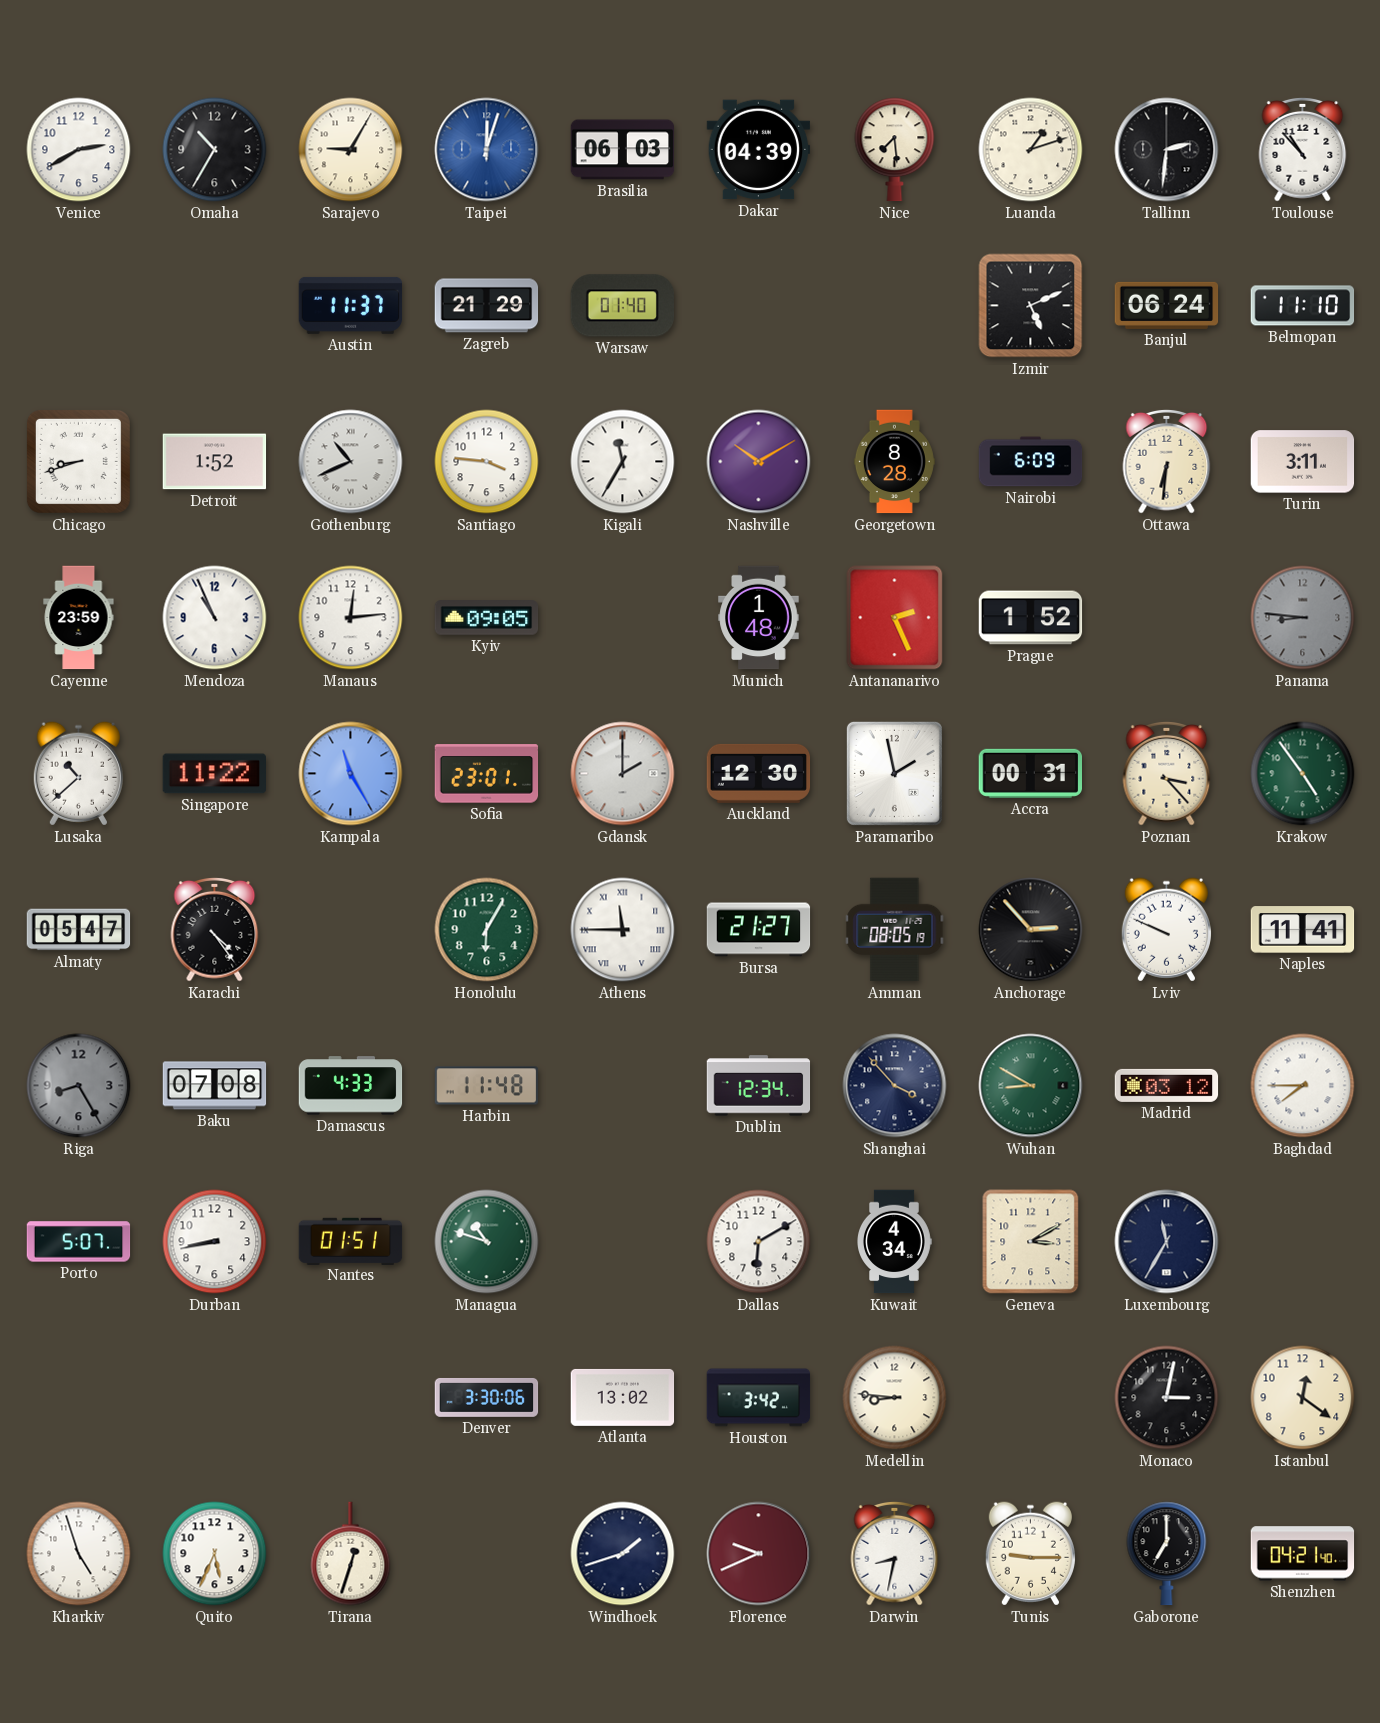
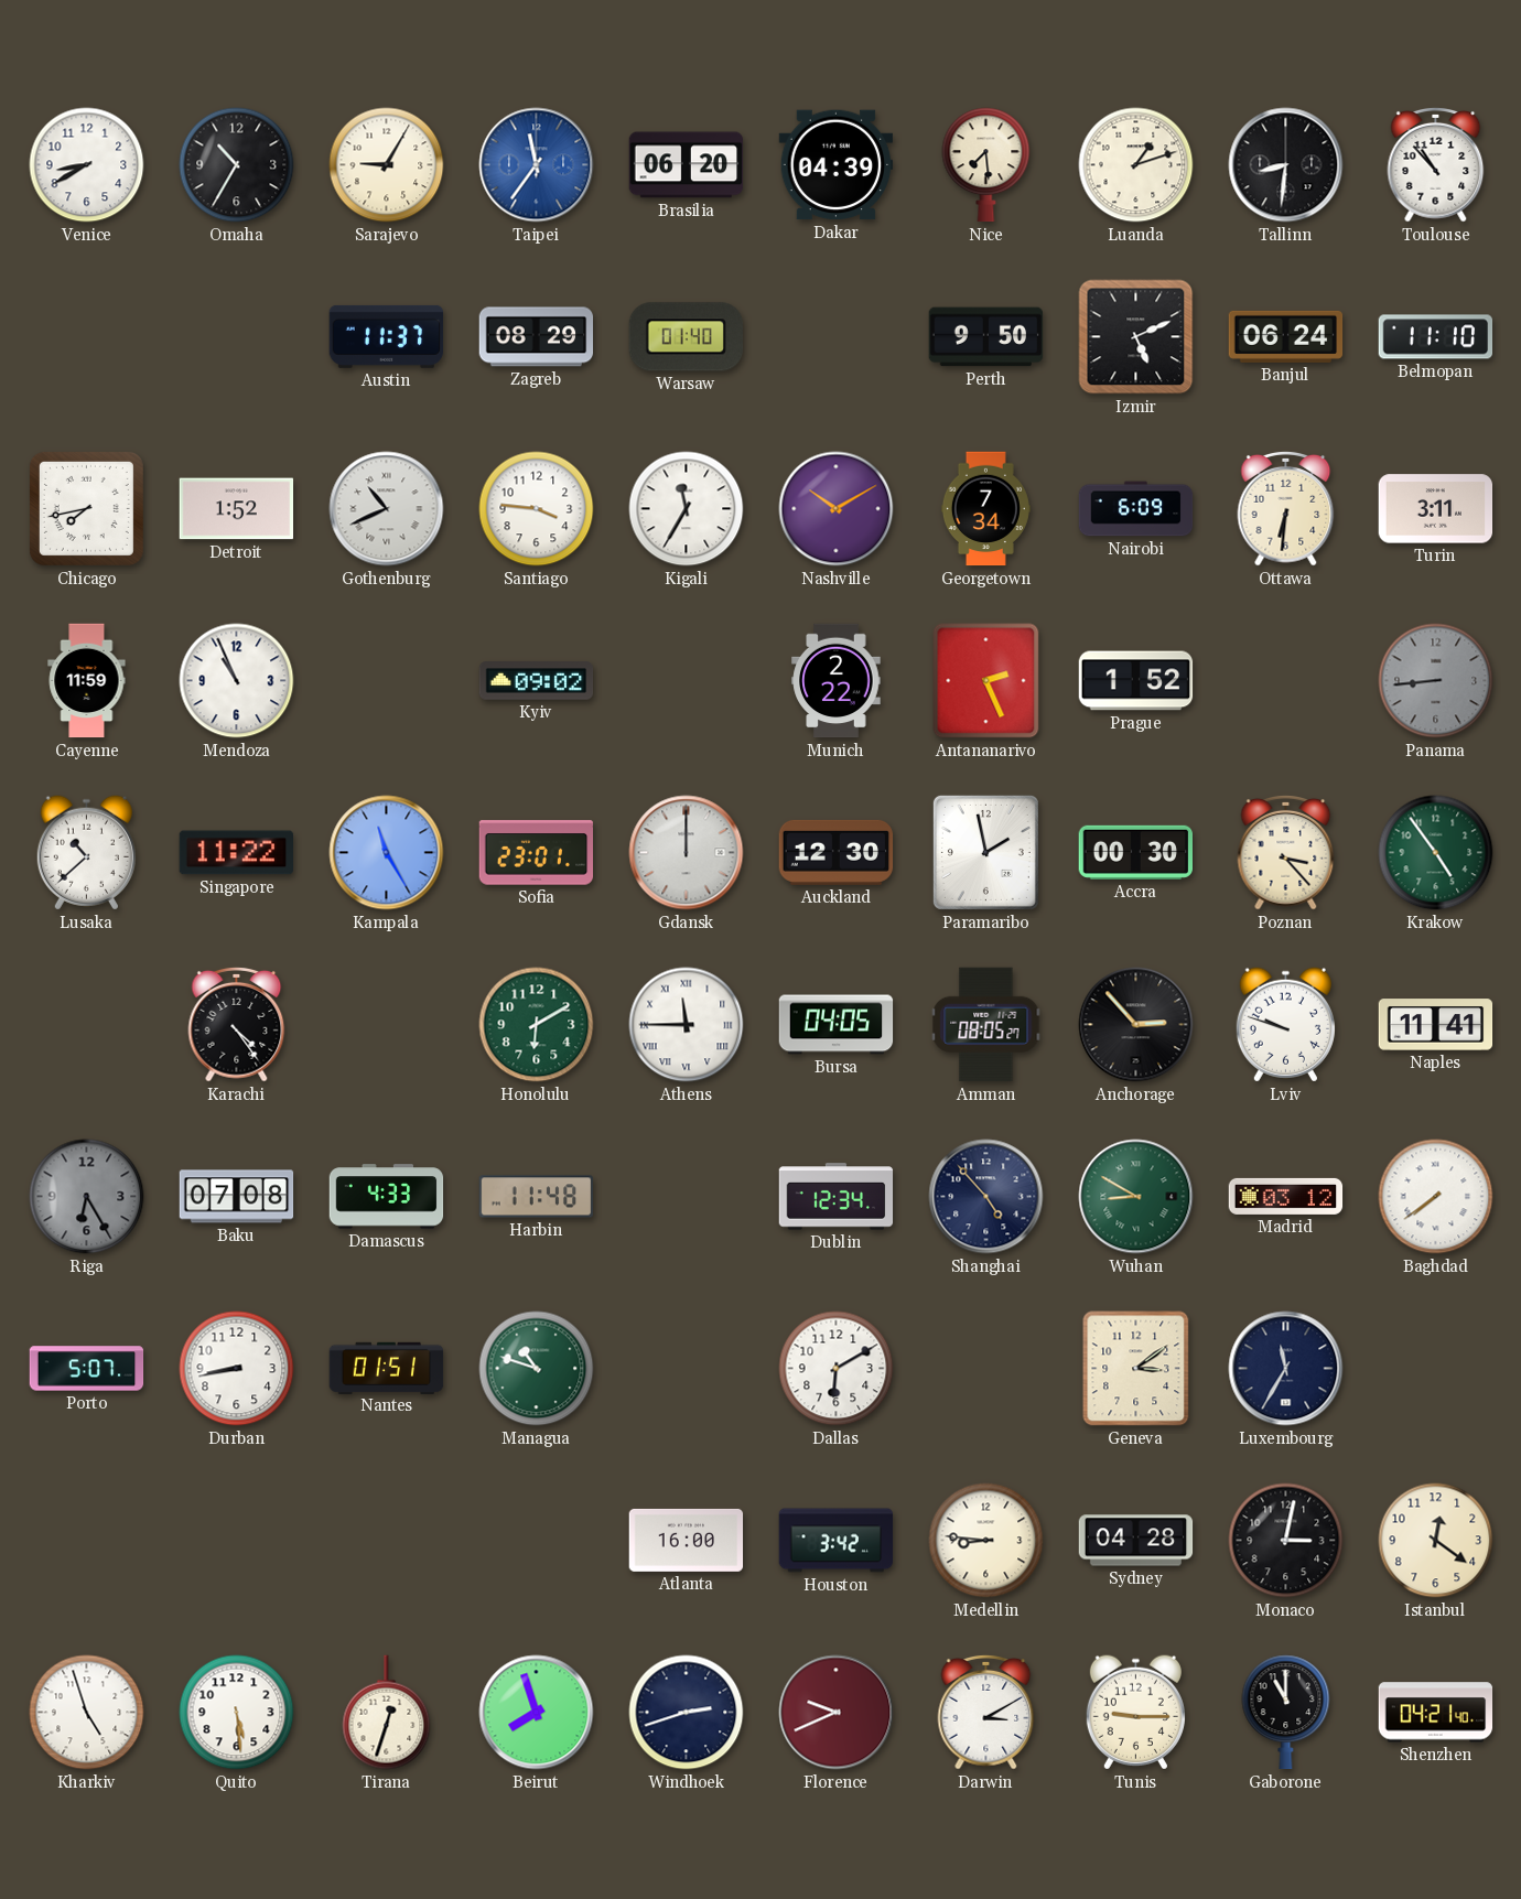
Venice: 2:40 -> 8:40 (87, 165)
Taipei: 12:03 -> 11:36 (537, 165)
Brasilia: 06:03 -> 06:20 (687, 165)
Tallinn: 2:31 -> 8:31 (1286, 165)
Zagreb: 21:29 -> 08:29 (537, 337)
Perth: none -> 9:50 (986, 337)
Chicago: 8:42 -> 7:43 (86, 508)
Georgetown: 8:28 -> 7:34 (985, 509)
Cayenne: 23:59 -> 11:59 (87, 681)
Manaus: 12:14 -> none (351, 618)
Kyiv: 09:05 -> 09:02 (537, 681)
Munich: 1:48 -> 2:22 (837, 681)
Panama: 8:46 -> 8:44 (1436, 681)
Gdansk: 2:00 -> 12:00 (687, 853)
Accra: 00:31 -> 00:30 (1136, 852)
Almaty: 05:47 -> none (79, 930)
Honolulu: 6:05 -> 6:10 (537, 1025)
Bursa: 21:27 -> 04:05 (837, 1025)
Amman: 08:05:19 -> 08:05:27 (986, 1025)
Lviv: 9:49 -> 9:48 (1285, 1025)
Riga: 8:25 -> 6:25 (87, 1197)
Shanghai: 3:53 -> 4:53 (986, 1197)
Baghdad: 7:45 -> 7:39 (1436, 1197)
Kuwait: 4:34 -> none (895, 1242)
Geneva: 3:10 -> 3:09 (1136, 1369)
Denver: 3:30 -> none (487, 1397)
Atlanta: 13:02 -> 16:00 (687, 1540)
Sydney: none -> 04:28 (1136, 1541)
Quito: 5:34 -> 5:29 (237, 1713)
Beirut: none -> 7:57 (537, 1713)
Windhoek: 1:42 -> 2:42 (687, 1713)
Darwin: 8:32 -> 3:10 (986, 1712)
Gaborone: 7:00 -> 11:00 (1286, 1713)
